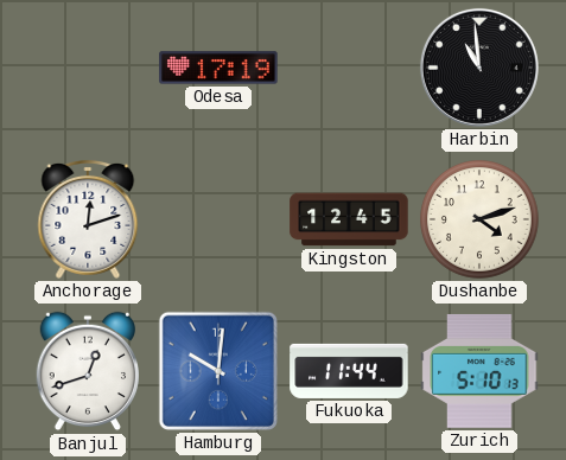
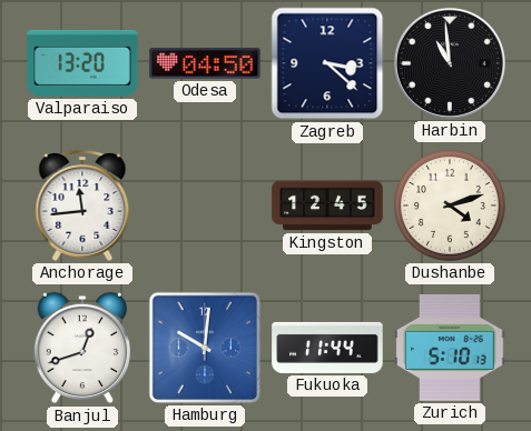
Valparaiso: none -> 13:20 (82, 63)
Odesa: 17:19 -> 04:50 (205, 63)
Zagreb: none -> 3:22 (327, 63)
Anchorage: 12:12 -> 11:44 (82, 206)
